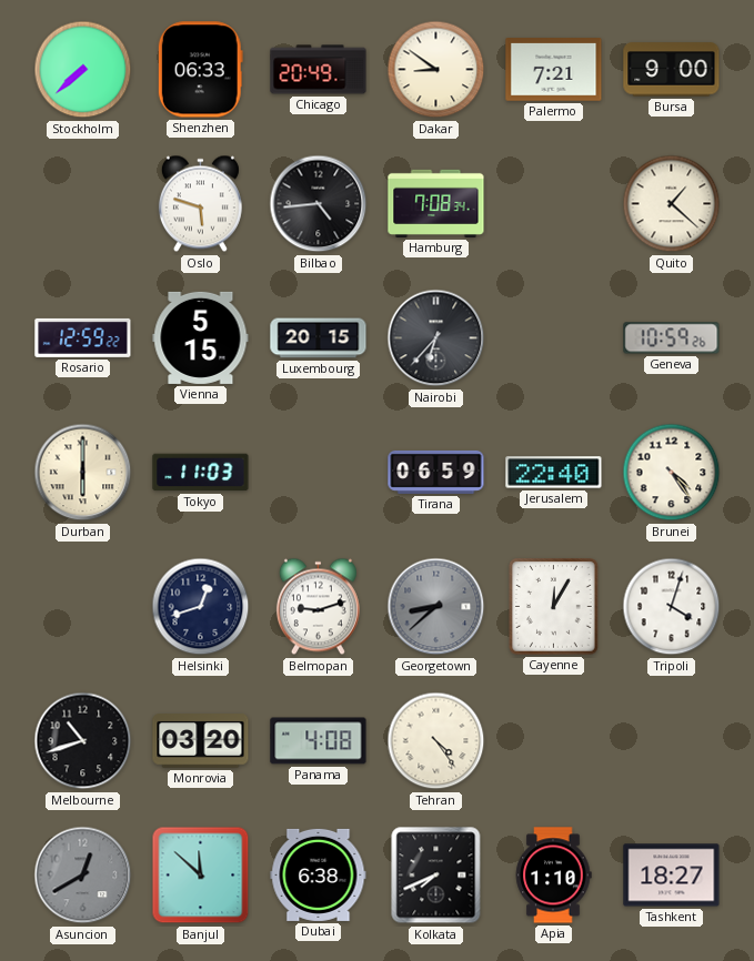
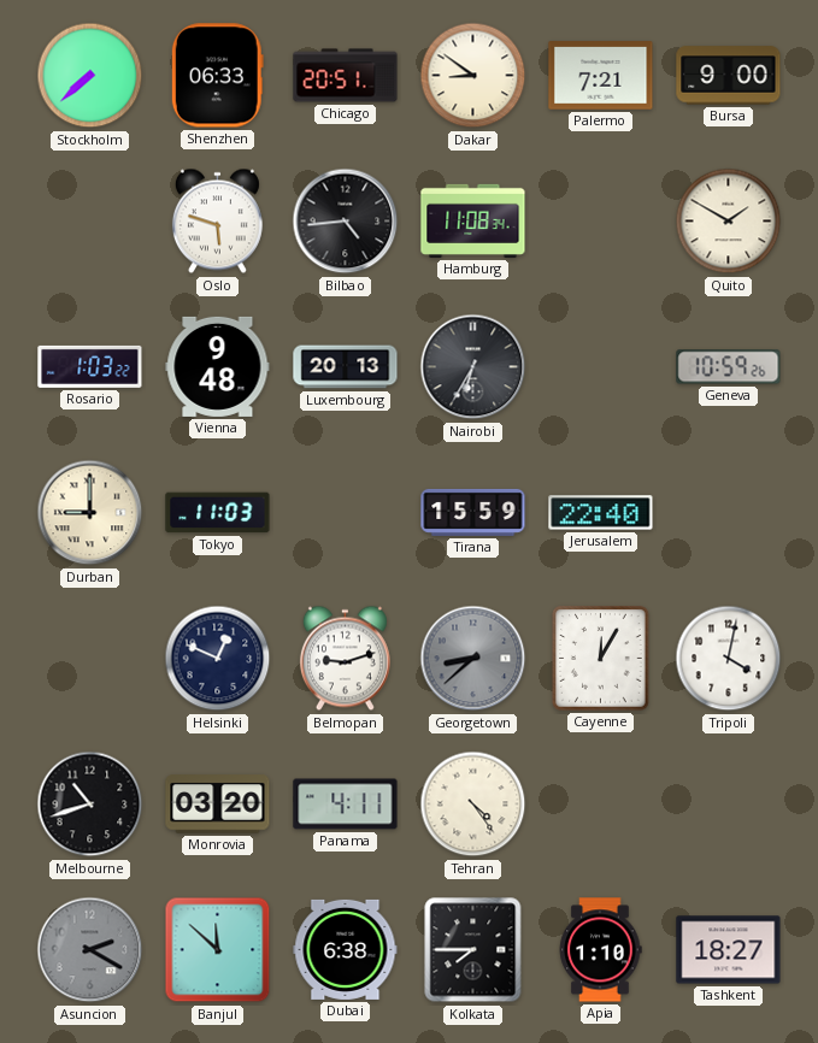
Chicago: 20:49 -> 20:51 (346, 76)
Hamburg: 7:08 -> 11:08 (473, 220)
Quito: 1:22 -> 1:50 (729, 222)
Rosario: 12:59 -> 1:03 (90, 366)
Vienna: 5:15 -> 9:48 (218, 366)
Luxembourg: 20:15 -> 20:13 (346, 367)
Nairobi: 6:37 -> 6:35 (473, 367)
Durban: 6:00 -> 9:00 (90, 513)
Tirana: 06:59 -> 15:59 (473, 512)
Brunei: 4:24 -> none (672, 473)
Helsinki: 12:42 -> 12:49 (218, 659)
Tripoli: 4:03 -> 4:02 (729, 659)
Panama: 4:08 -> 4:11 (346, 805)
Asuncion: 12:40 -> 2:20 (90, 950)
Kolkata: 7:41 -> 7:45 (473, 950)
